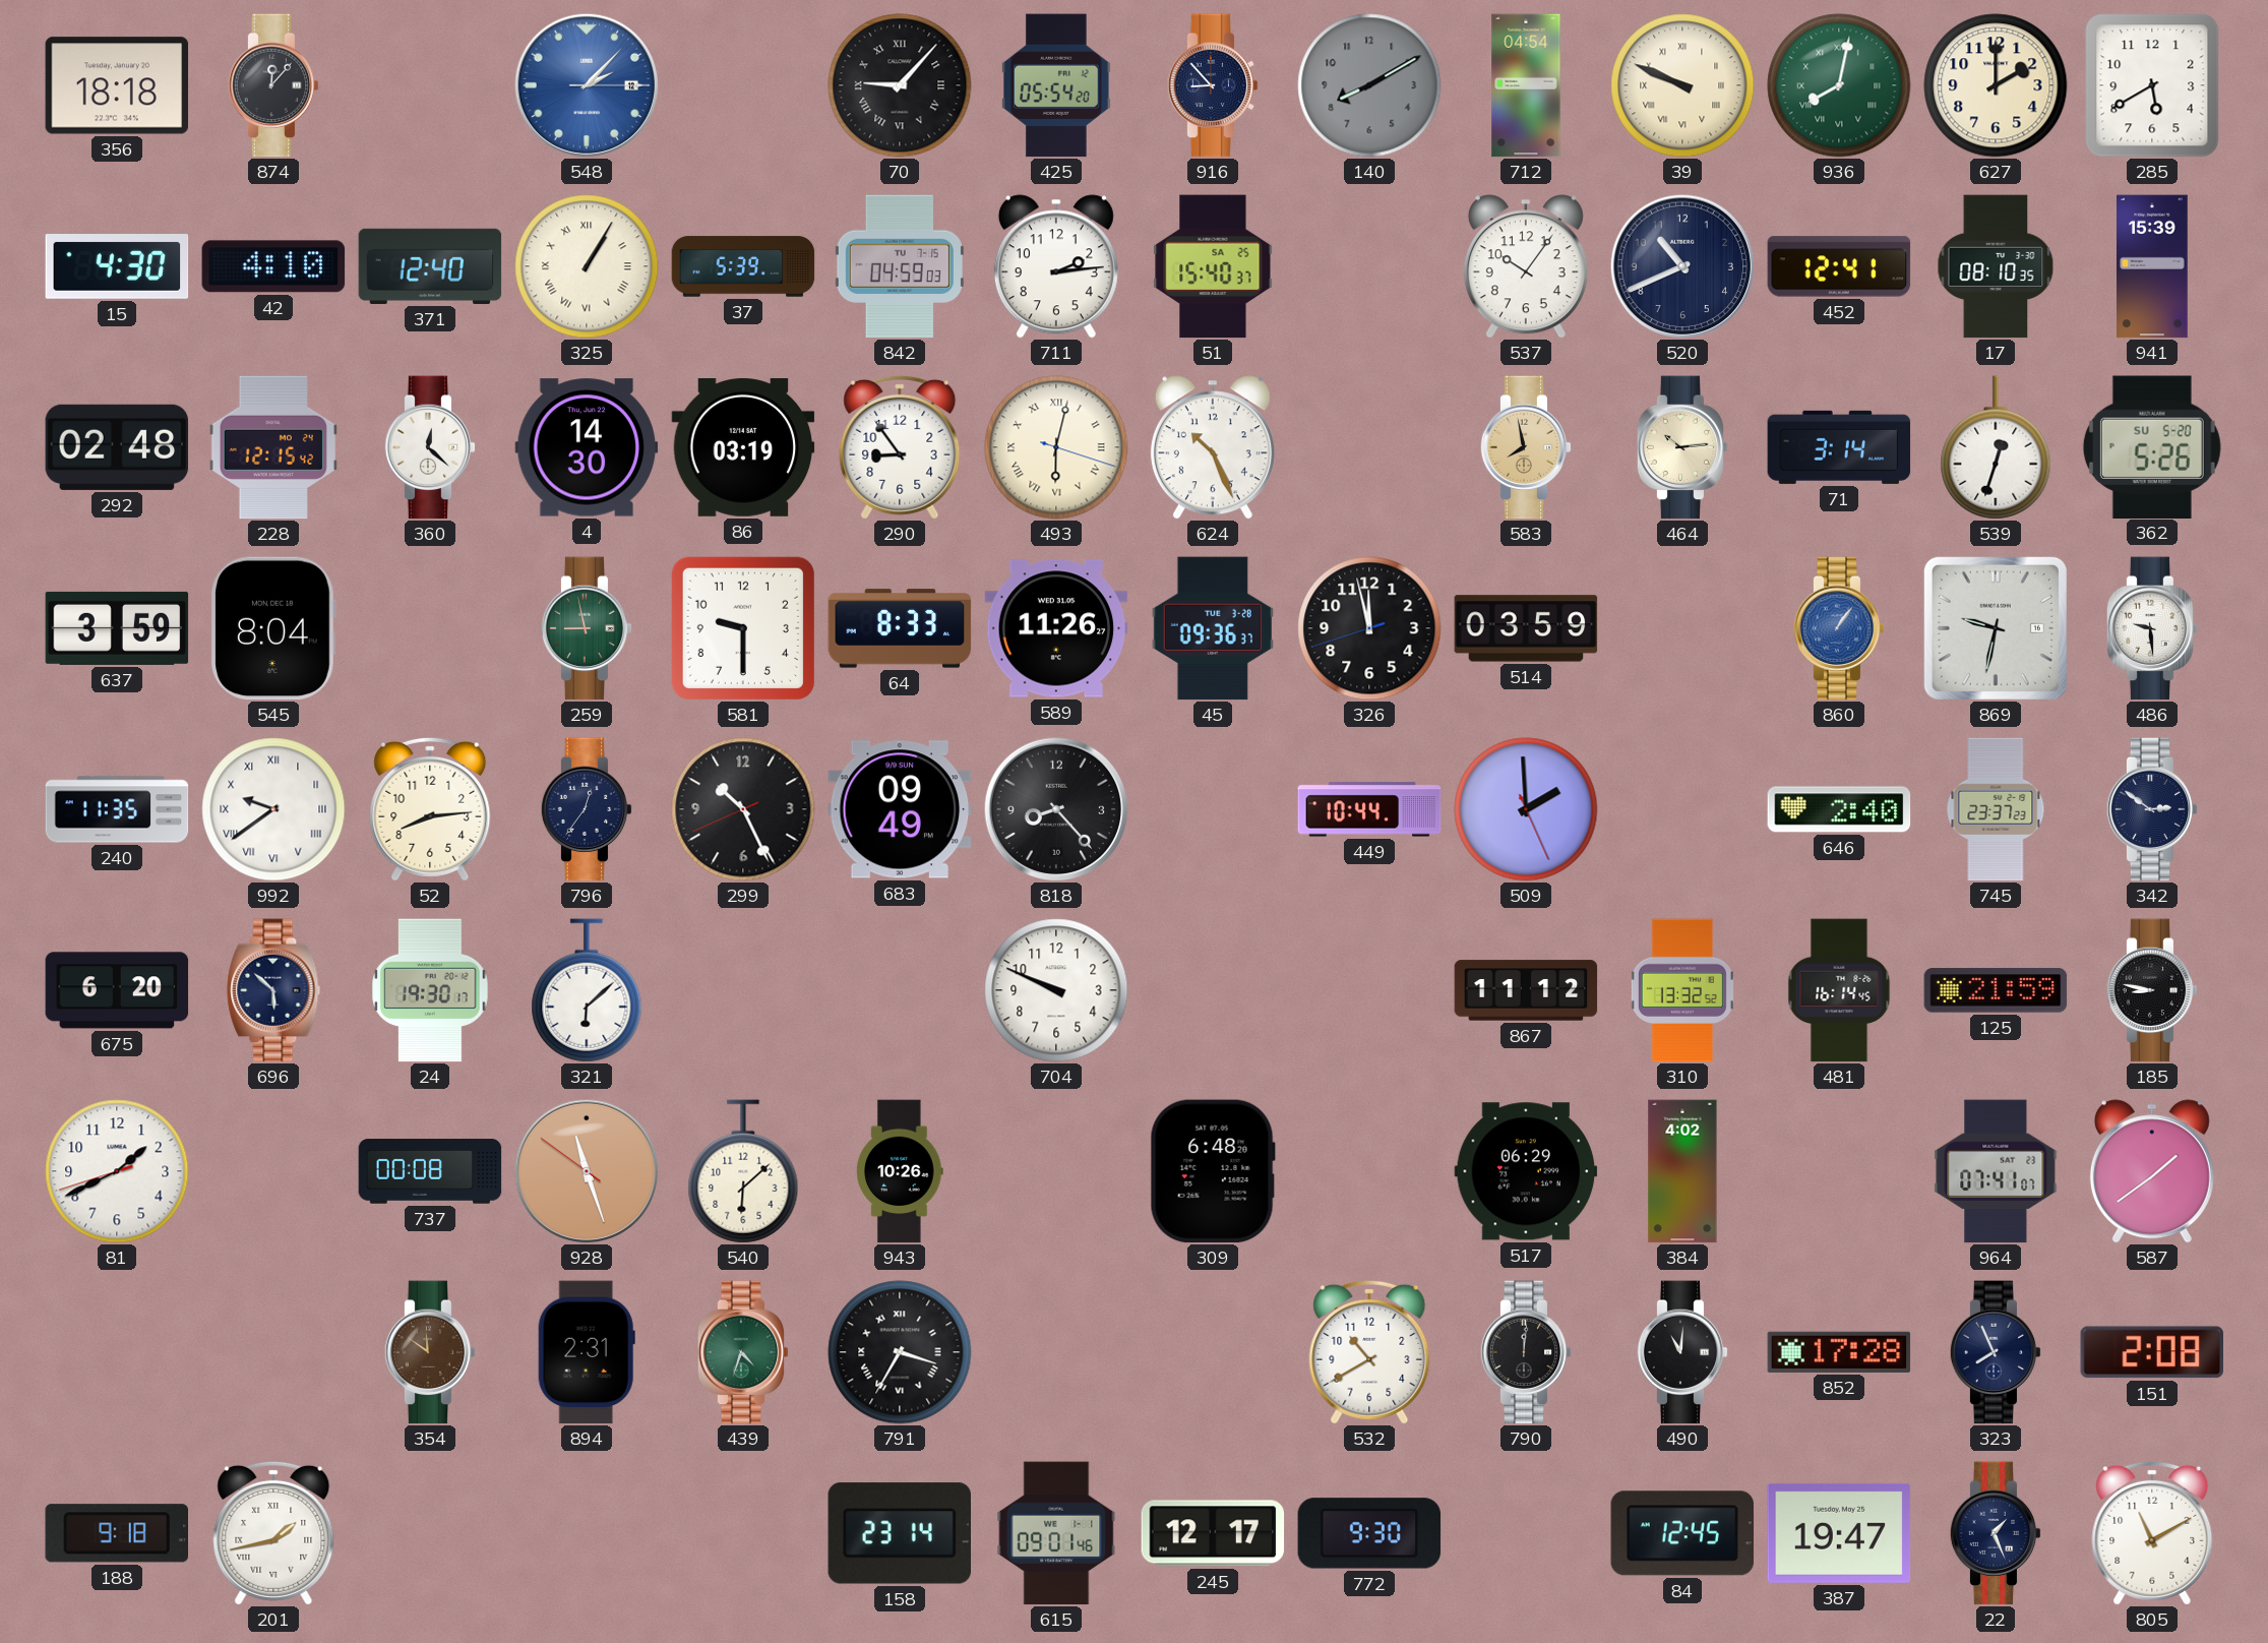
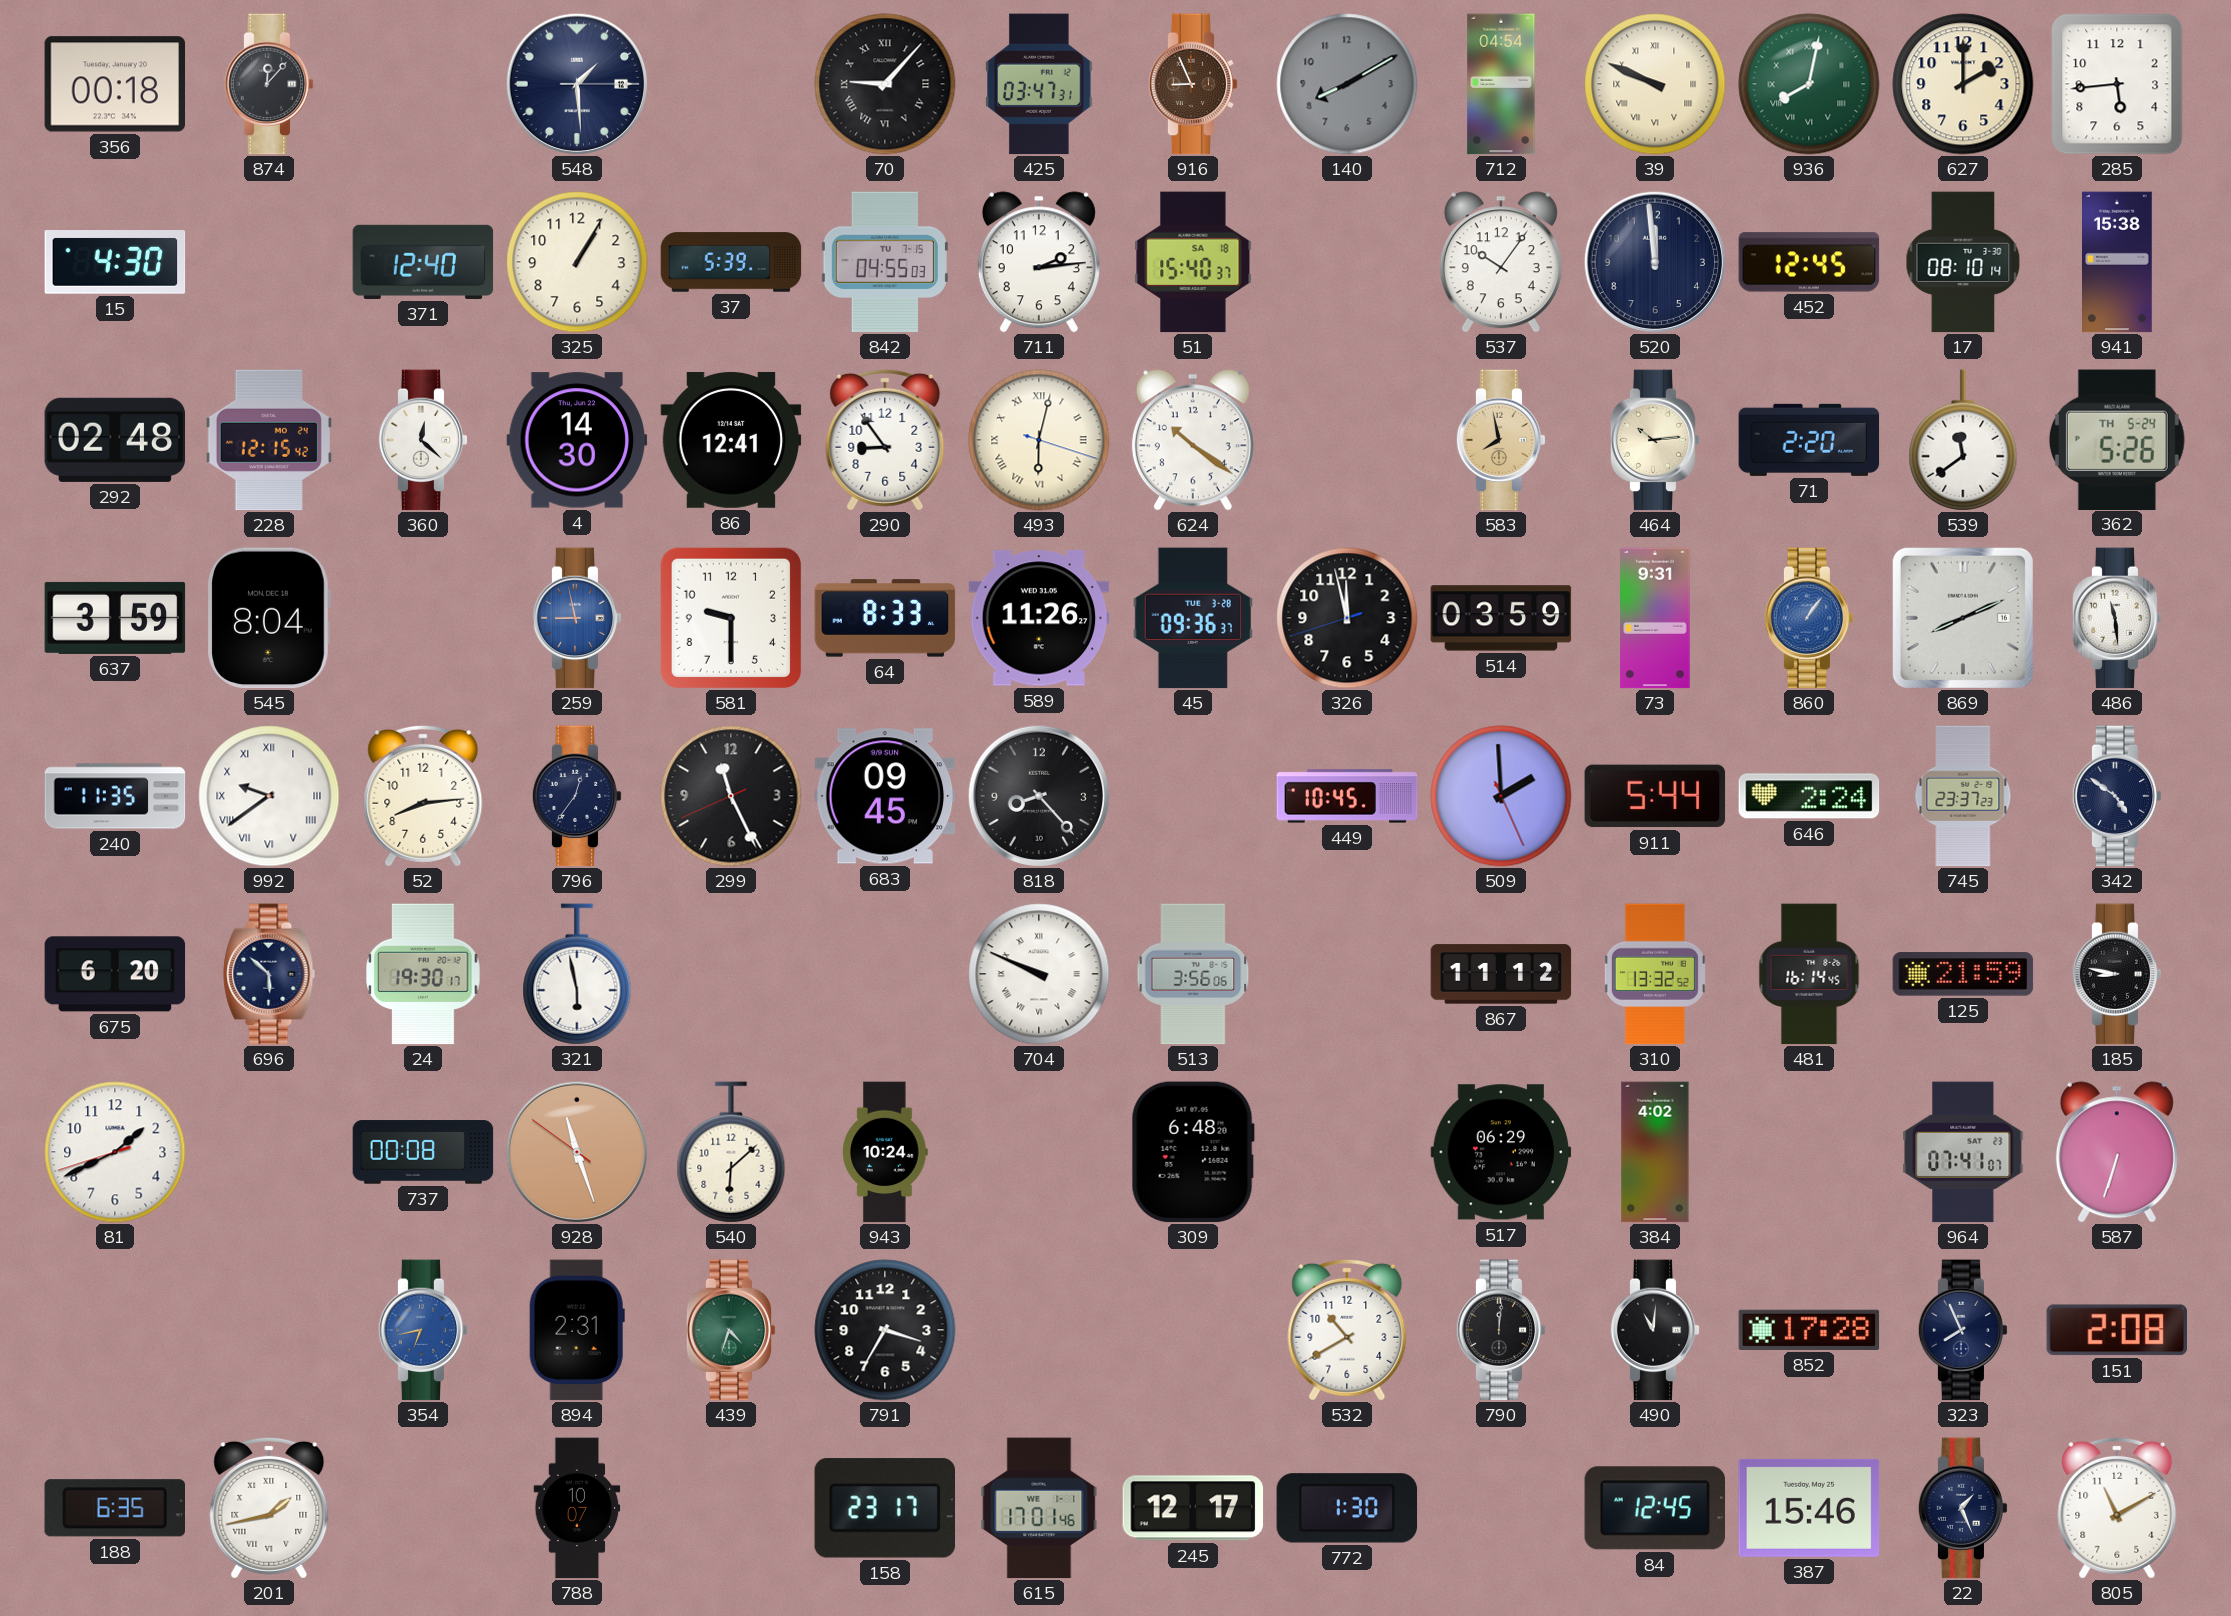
356: 18:18 -> 00:18 (115, 84)
548: 2:07 -> 1:29 (577, 84)
548 dial: blue -> navy (577, 84)
425: 05:54 -> 03:47 (1040, 84)
916: 8:53 -> 8:56 (1193, 84)
916 dial: navy -> brown (1193, 84)
285: 5:40 -> 5:44 (2117, 84)
42: 4:10 -> none (273, 266)
325 numerals: Roman -> Arabic (577, 262)
842: 04:59 -> 04:55 (885, 262)
51 date: SA 25 -> SA 18 (1193, 262)
520: 10:41 -> 11:59 (1655, 262)
452: 12:41 -> 12:45 (1809, 262)
17: 08:10:35 -> 08:10:14 (1963, 262)
941: 15:39 -> 15:38 (2118, 262)
86: 03:19 -> 12:41 (731, 440)
624: 10:26 -> 10:21 (1193, 440)
71: 3:14 -> 2:20 (1809, 440)
539: 12:33 -> 11:39 (1963, 440)
362 date: SU 5-20 -> TH 5-24 (2117, 439)
259 dial: green -> blue (577, 618)
73: none -> 9:31 (1655, 618)
869: 9:32 -> 8:11 (1963, 618)
486: 9:29 -> 11:29 (2117, 618)
299: 10:25 -> 11:25 (731, 796)
683: 09:49 -> 09:45 (885, 796)
449: 10:44 -> 10:45 (1347, 796)
911: none -> 5:44 (1655, 796)
646: 2:40 -> 2:24 (1809, 796)
342: 2:51 -> 4:51 (2117, 796)
321: 6:08 -> 5:58 (577, 974)
704 numerals: Arabic -> Roman (1039, 974)
513: none -> 3:56 (1193, 974)
943: 10:26 -> 10:24 (885, 1152)
587: 1:39 -> 6:33 (2117, 1152)
354: 11:51 -> 6:43 (423, 1330)
354 dial: brown -> blue (423, 1330)
791 numerals: Roman -> Arabic (885, 1330)
188: 9:18 -> 6:35 (114, 1508)
788: none -> 10:07 (577, 1508)
158: 23:14 -> 23:17 (884, 1508)
615: 09:01 -> 17:01 (1039, 1508)
772: 9:30 -> 1:30 (1347, 1508)
387: 19:47 -> 15:46 (1809, 1508)
